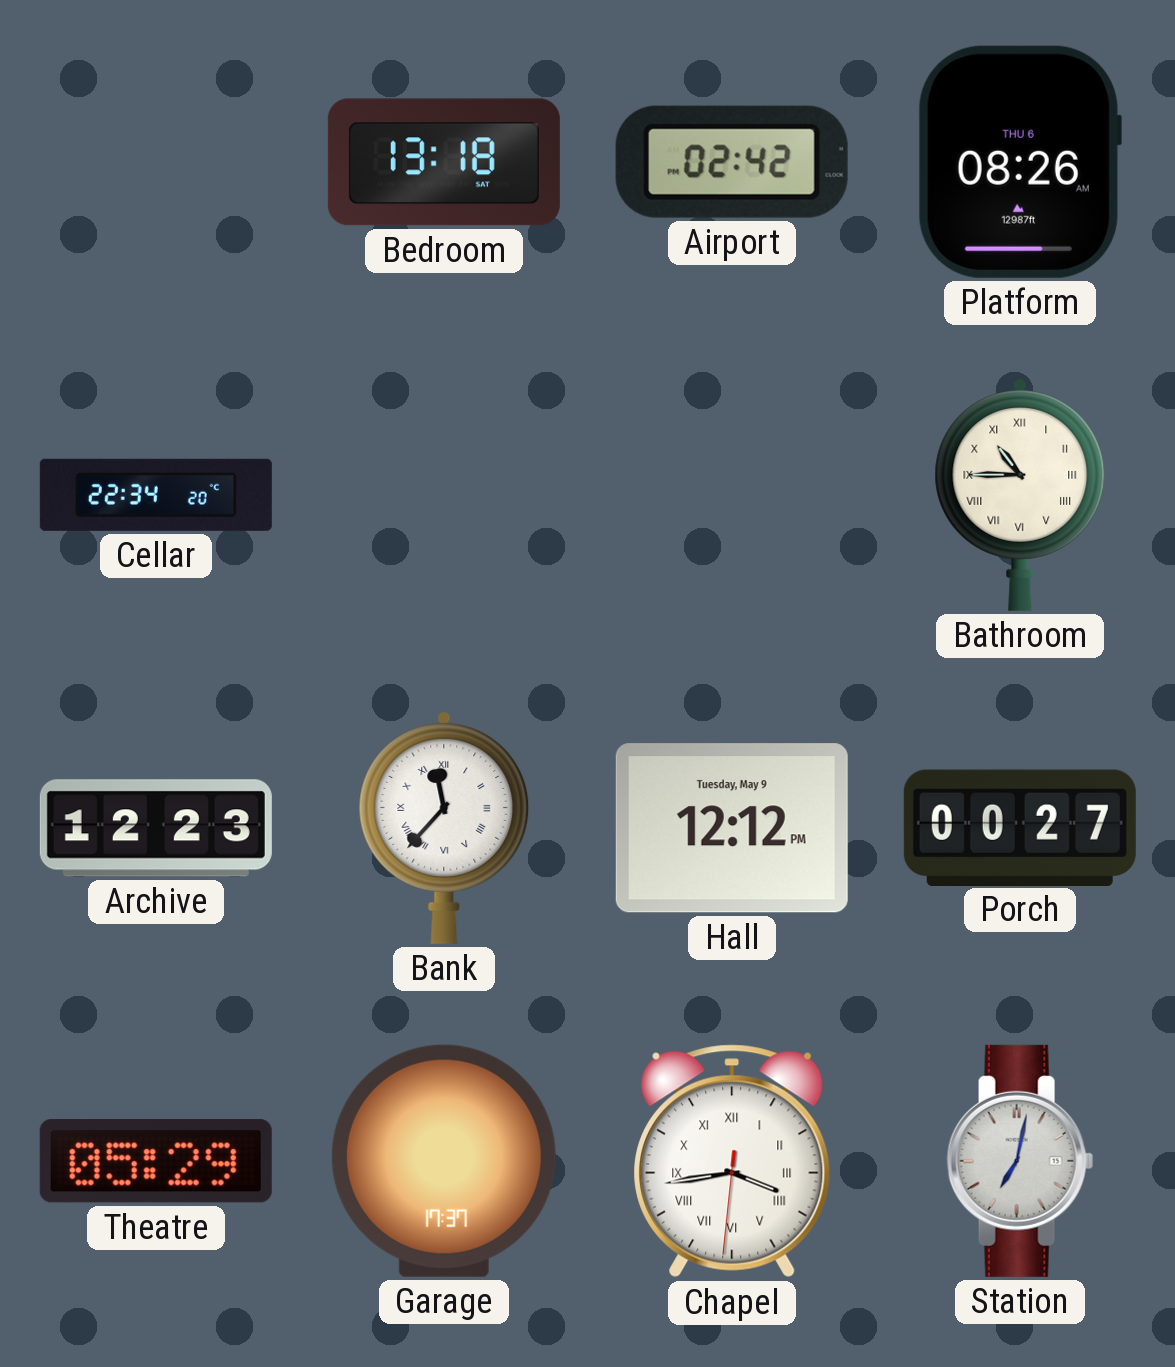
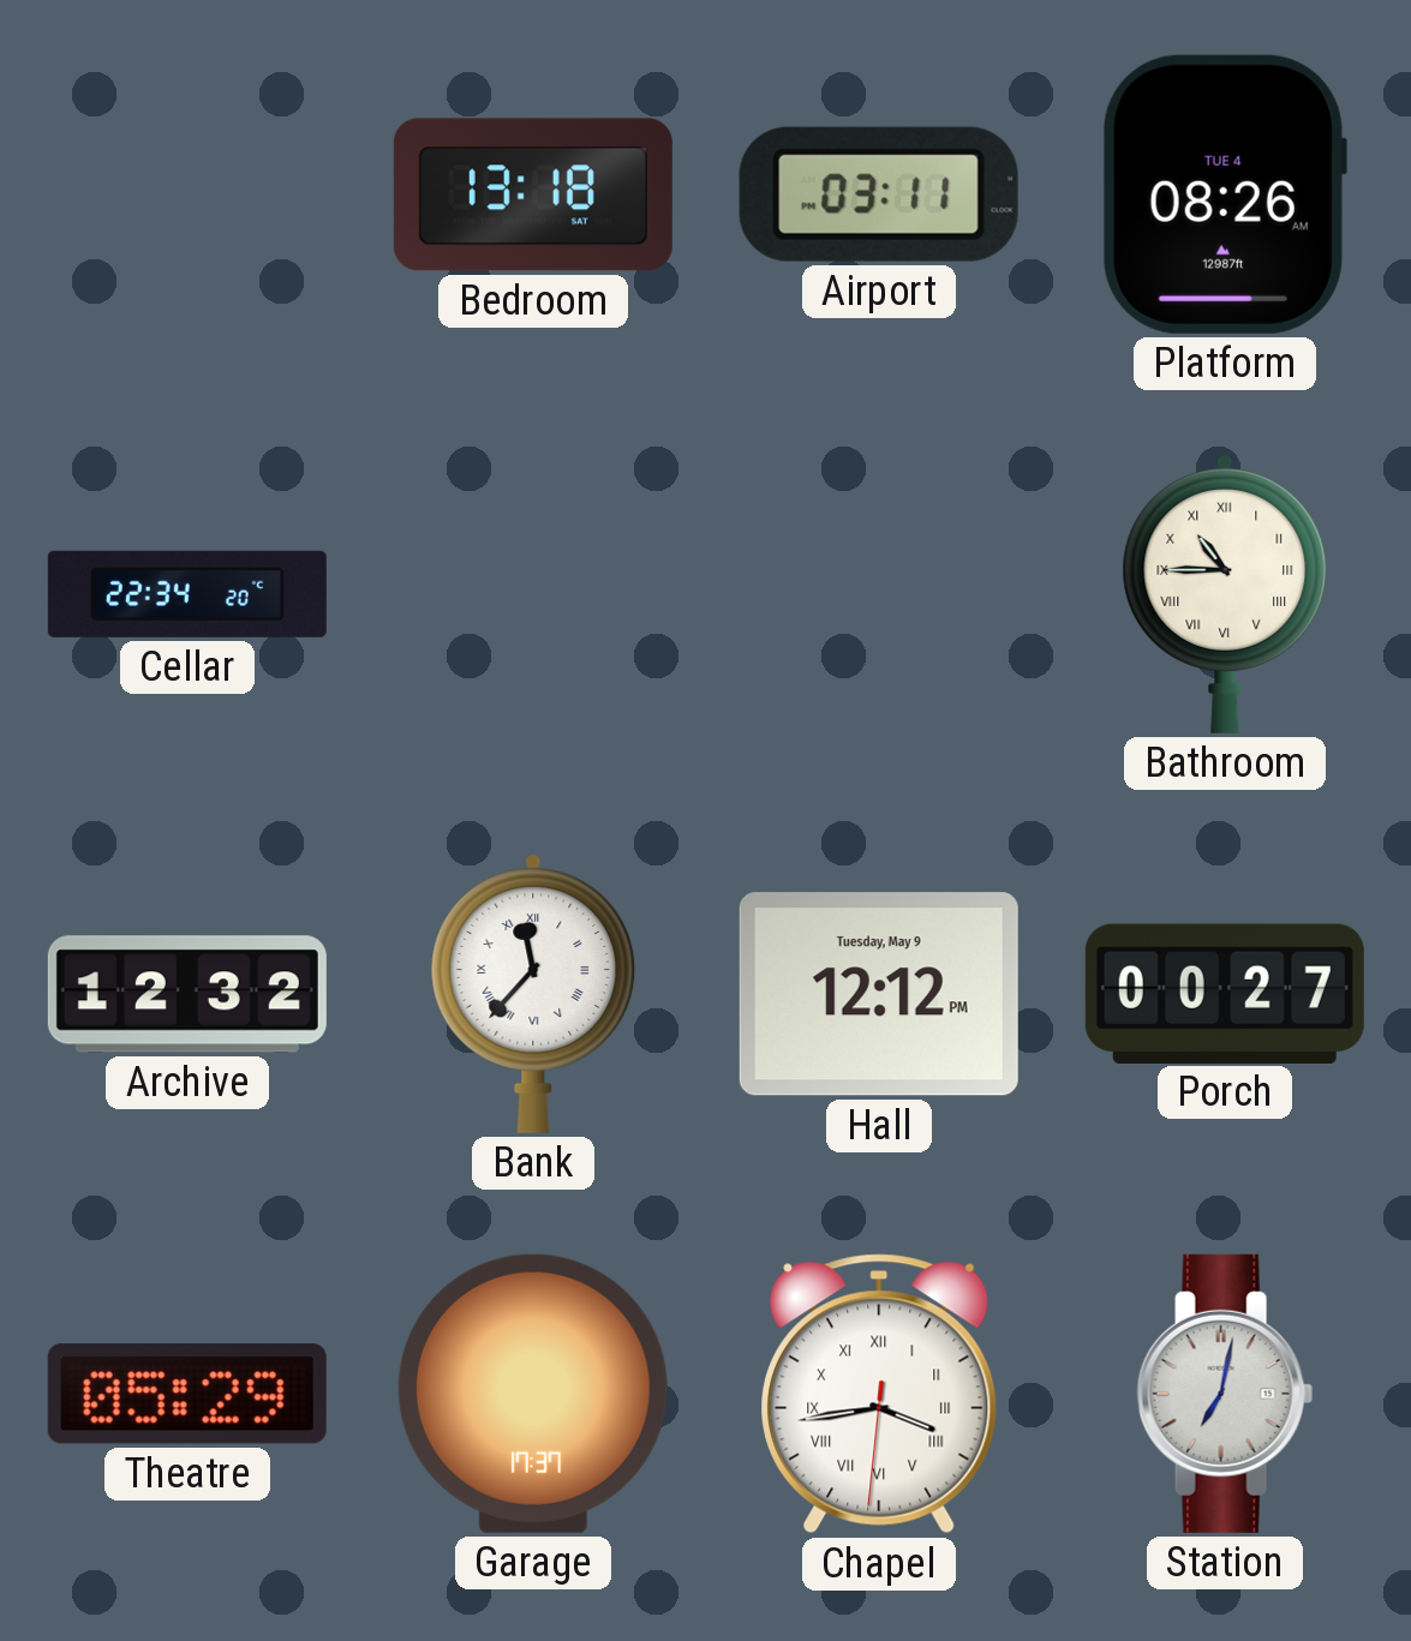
Airport: 02:42 -> 03:11 (879, 194)
Platform date: THU 6 -> TUE 4 (1224, 194)
Archive: 12:23 -> 12:32 (187, 994)
